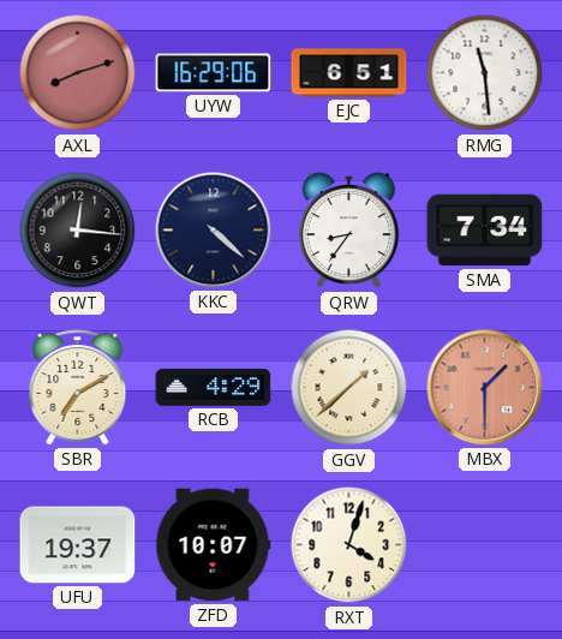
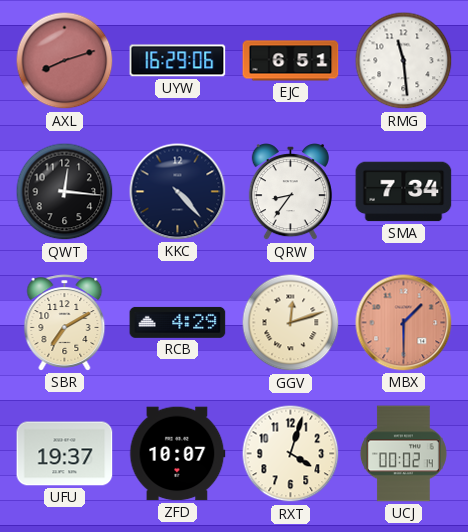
KKC: 4:22 -> 4:23 (178, 192)
GGV: 1:38 -> 12:12 (291, 323)
UCJ: none -> 00:02 (403, 454)
